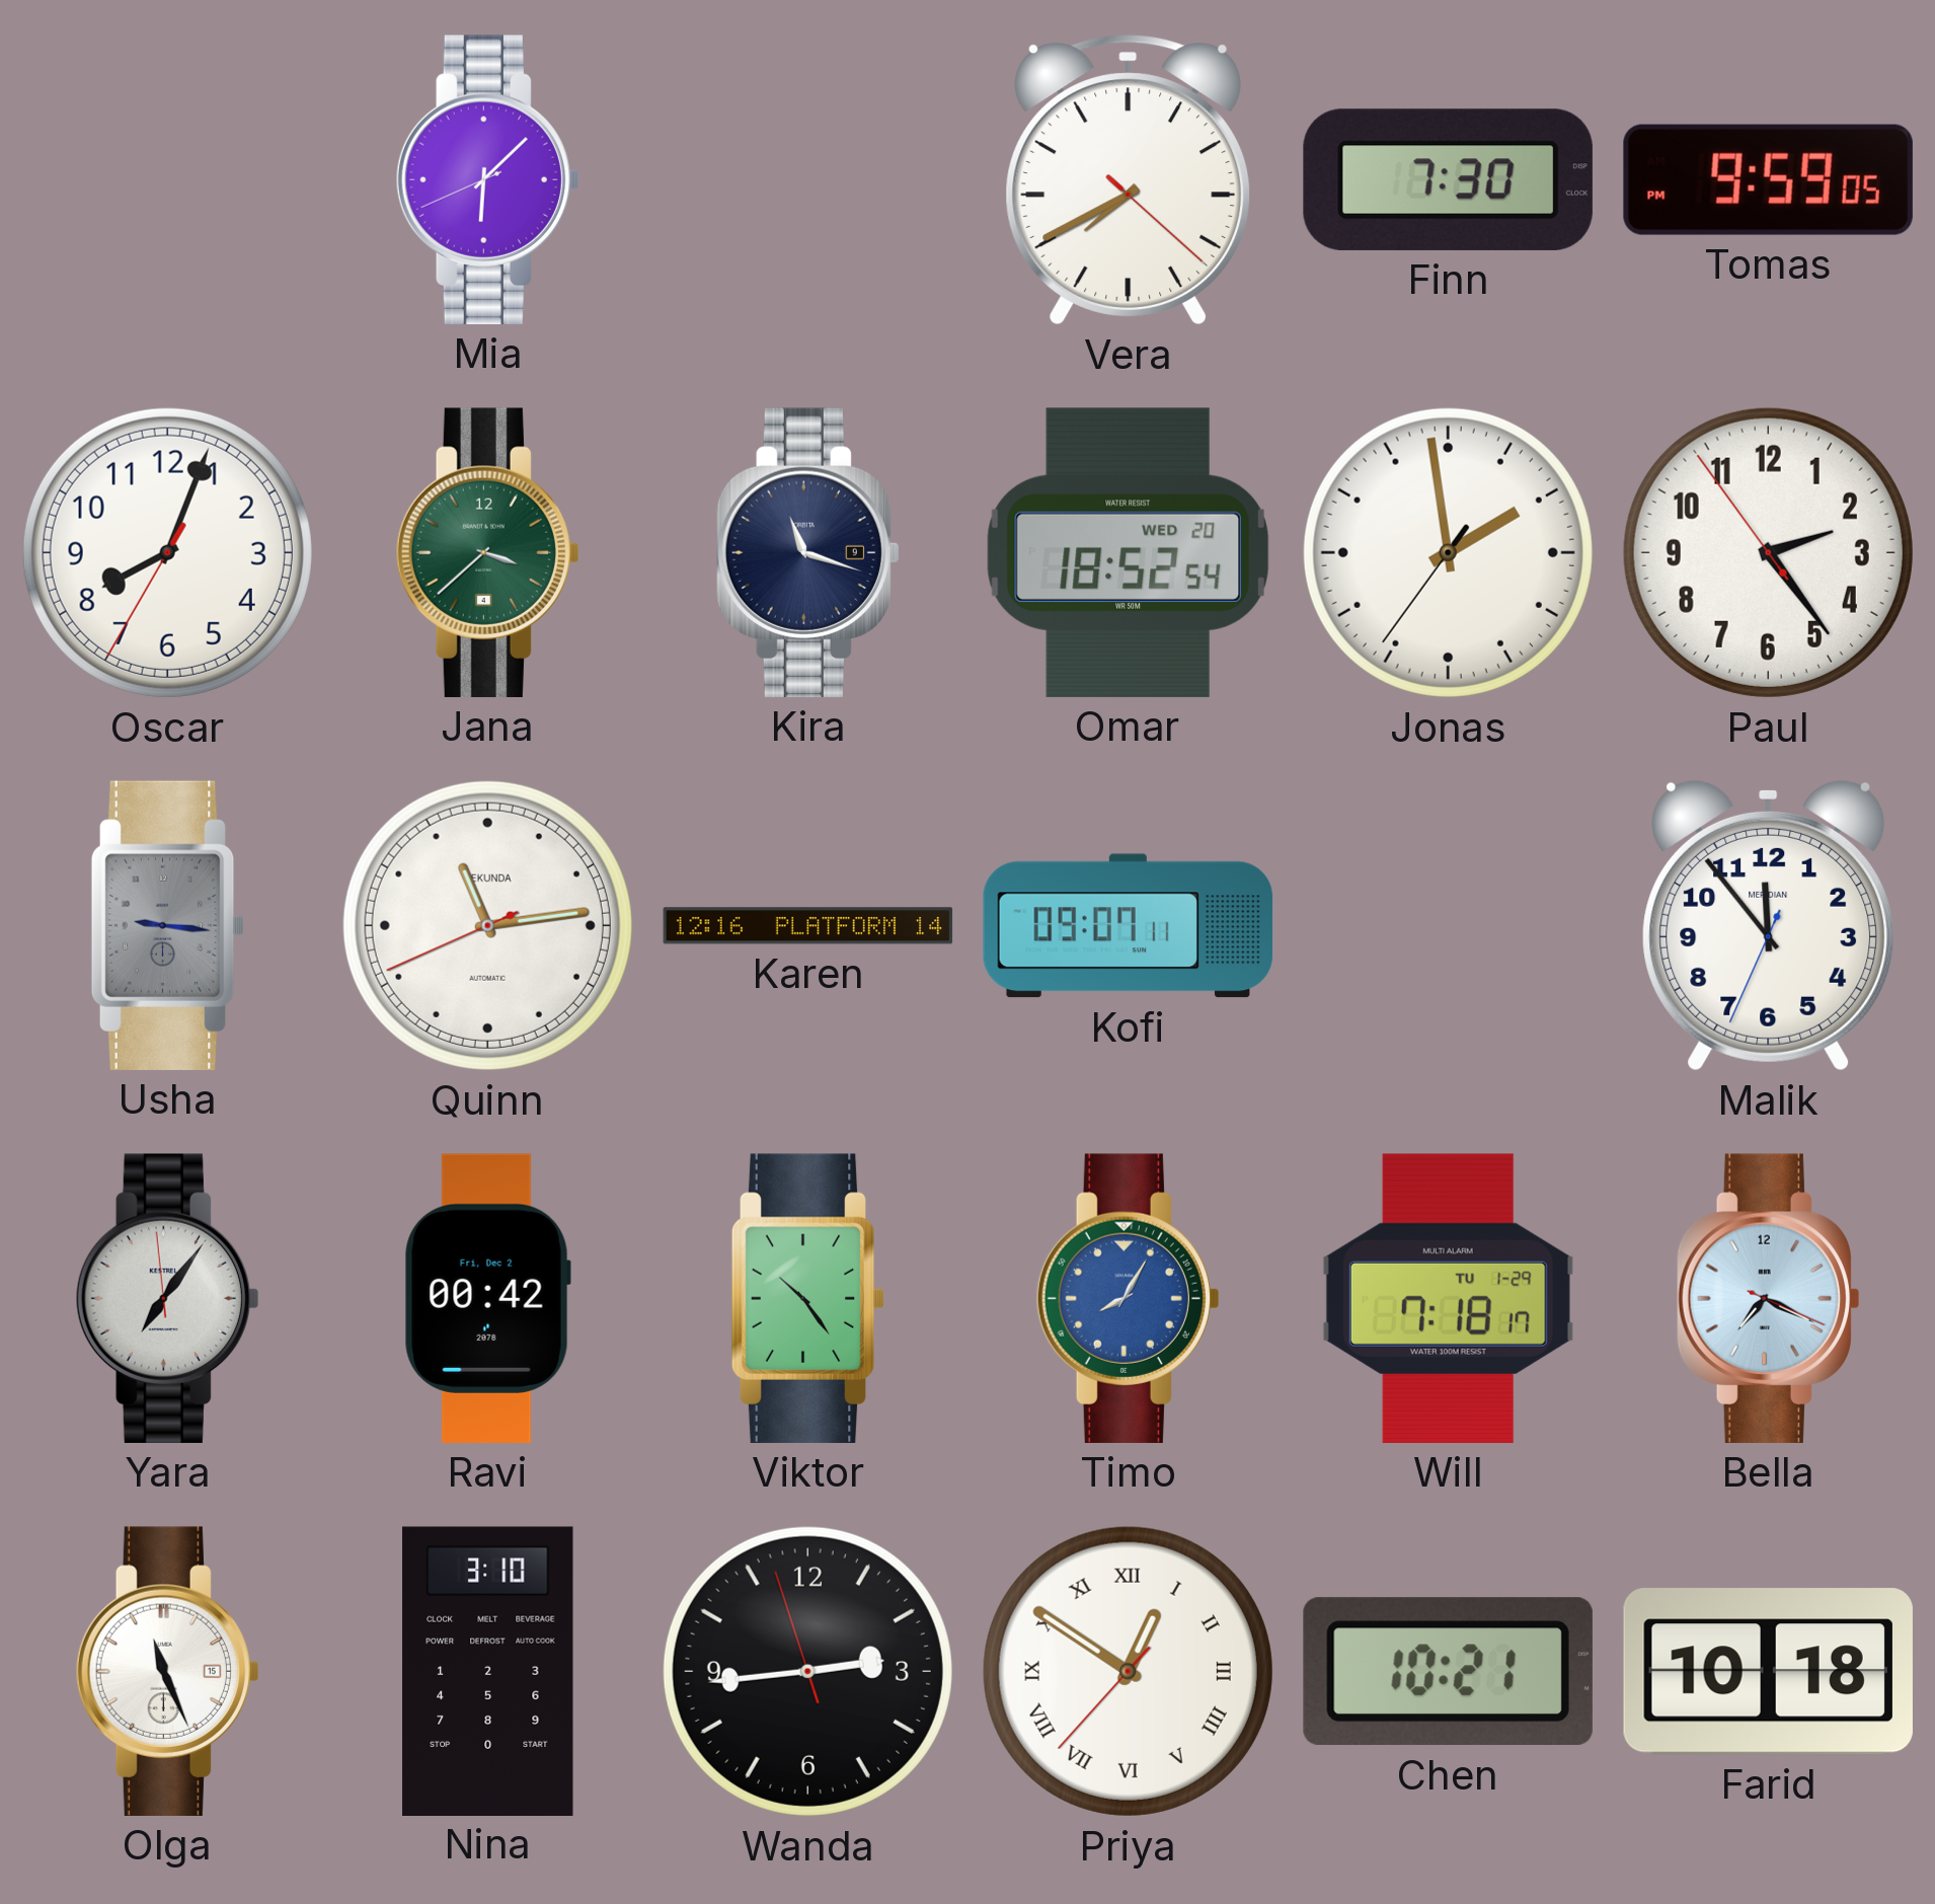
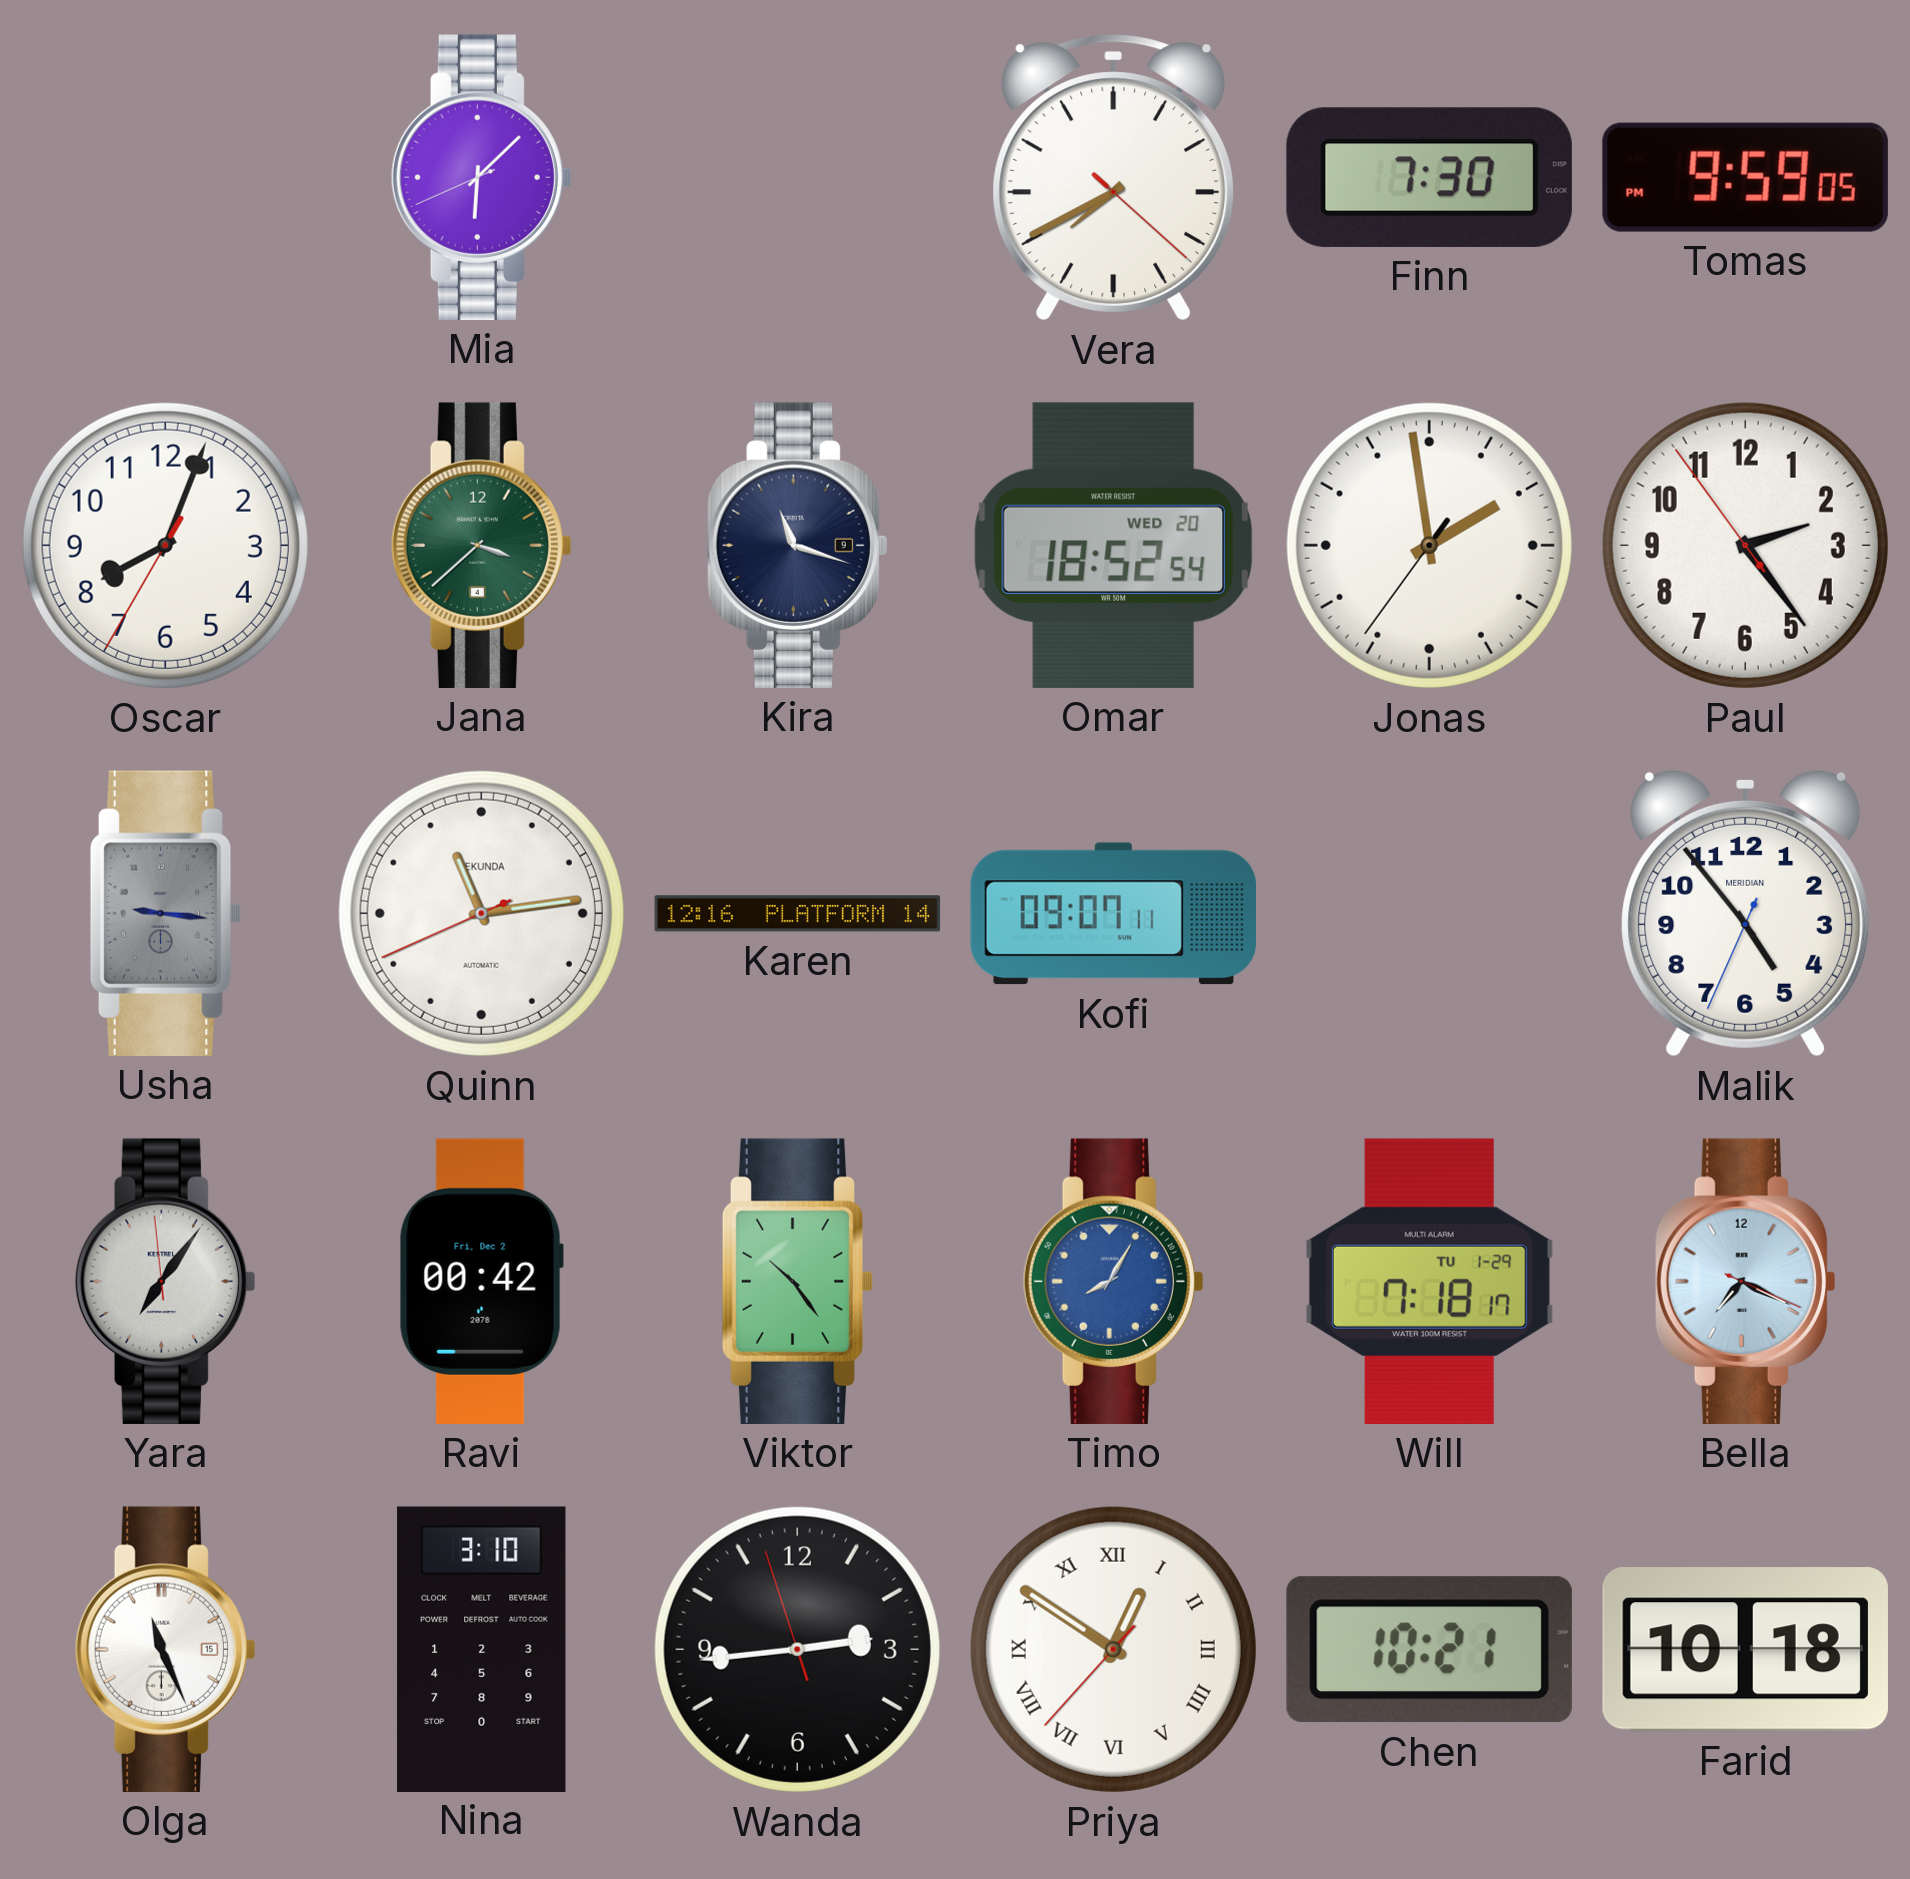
Malik: 11:53 -> 4:53 (1746, 913)
